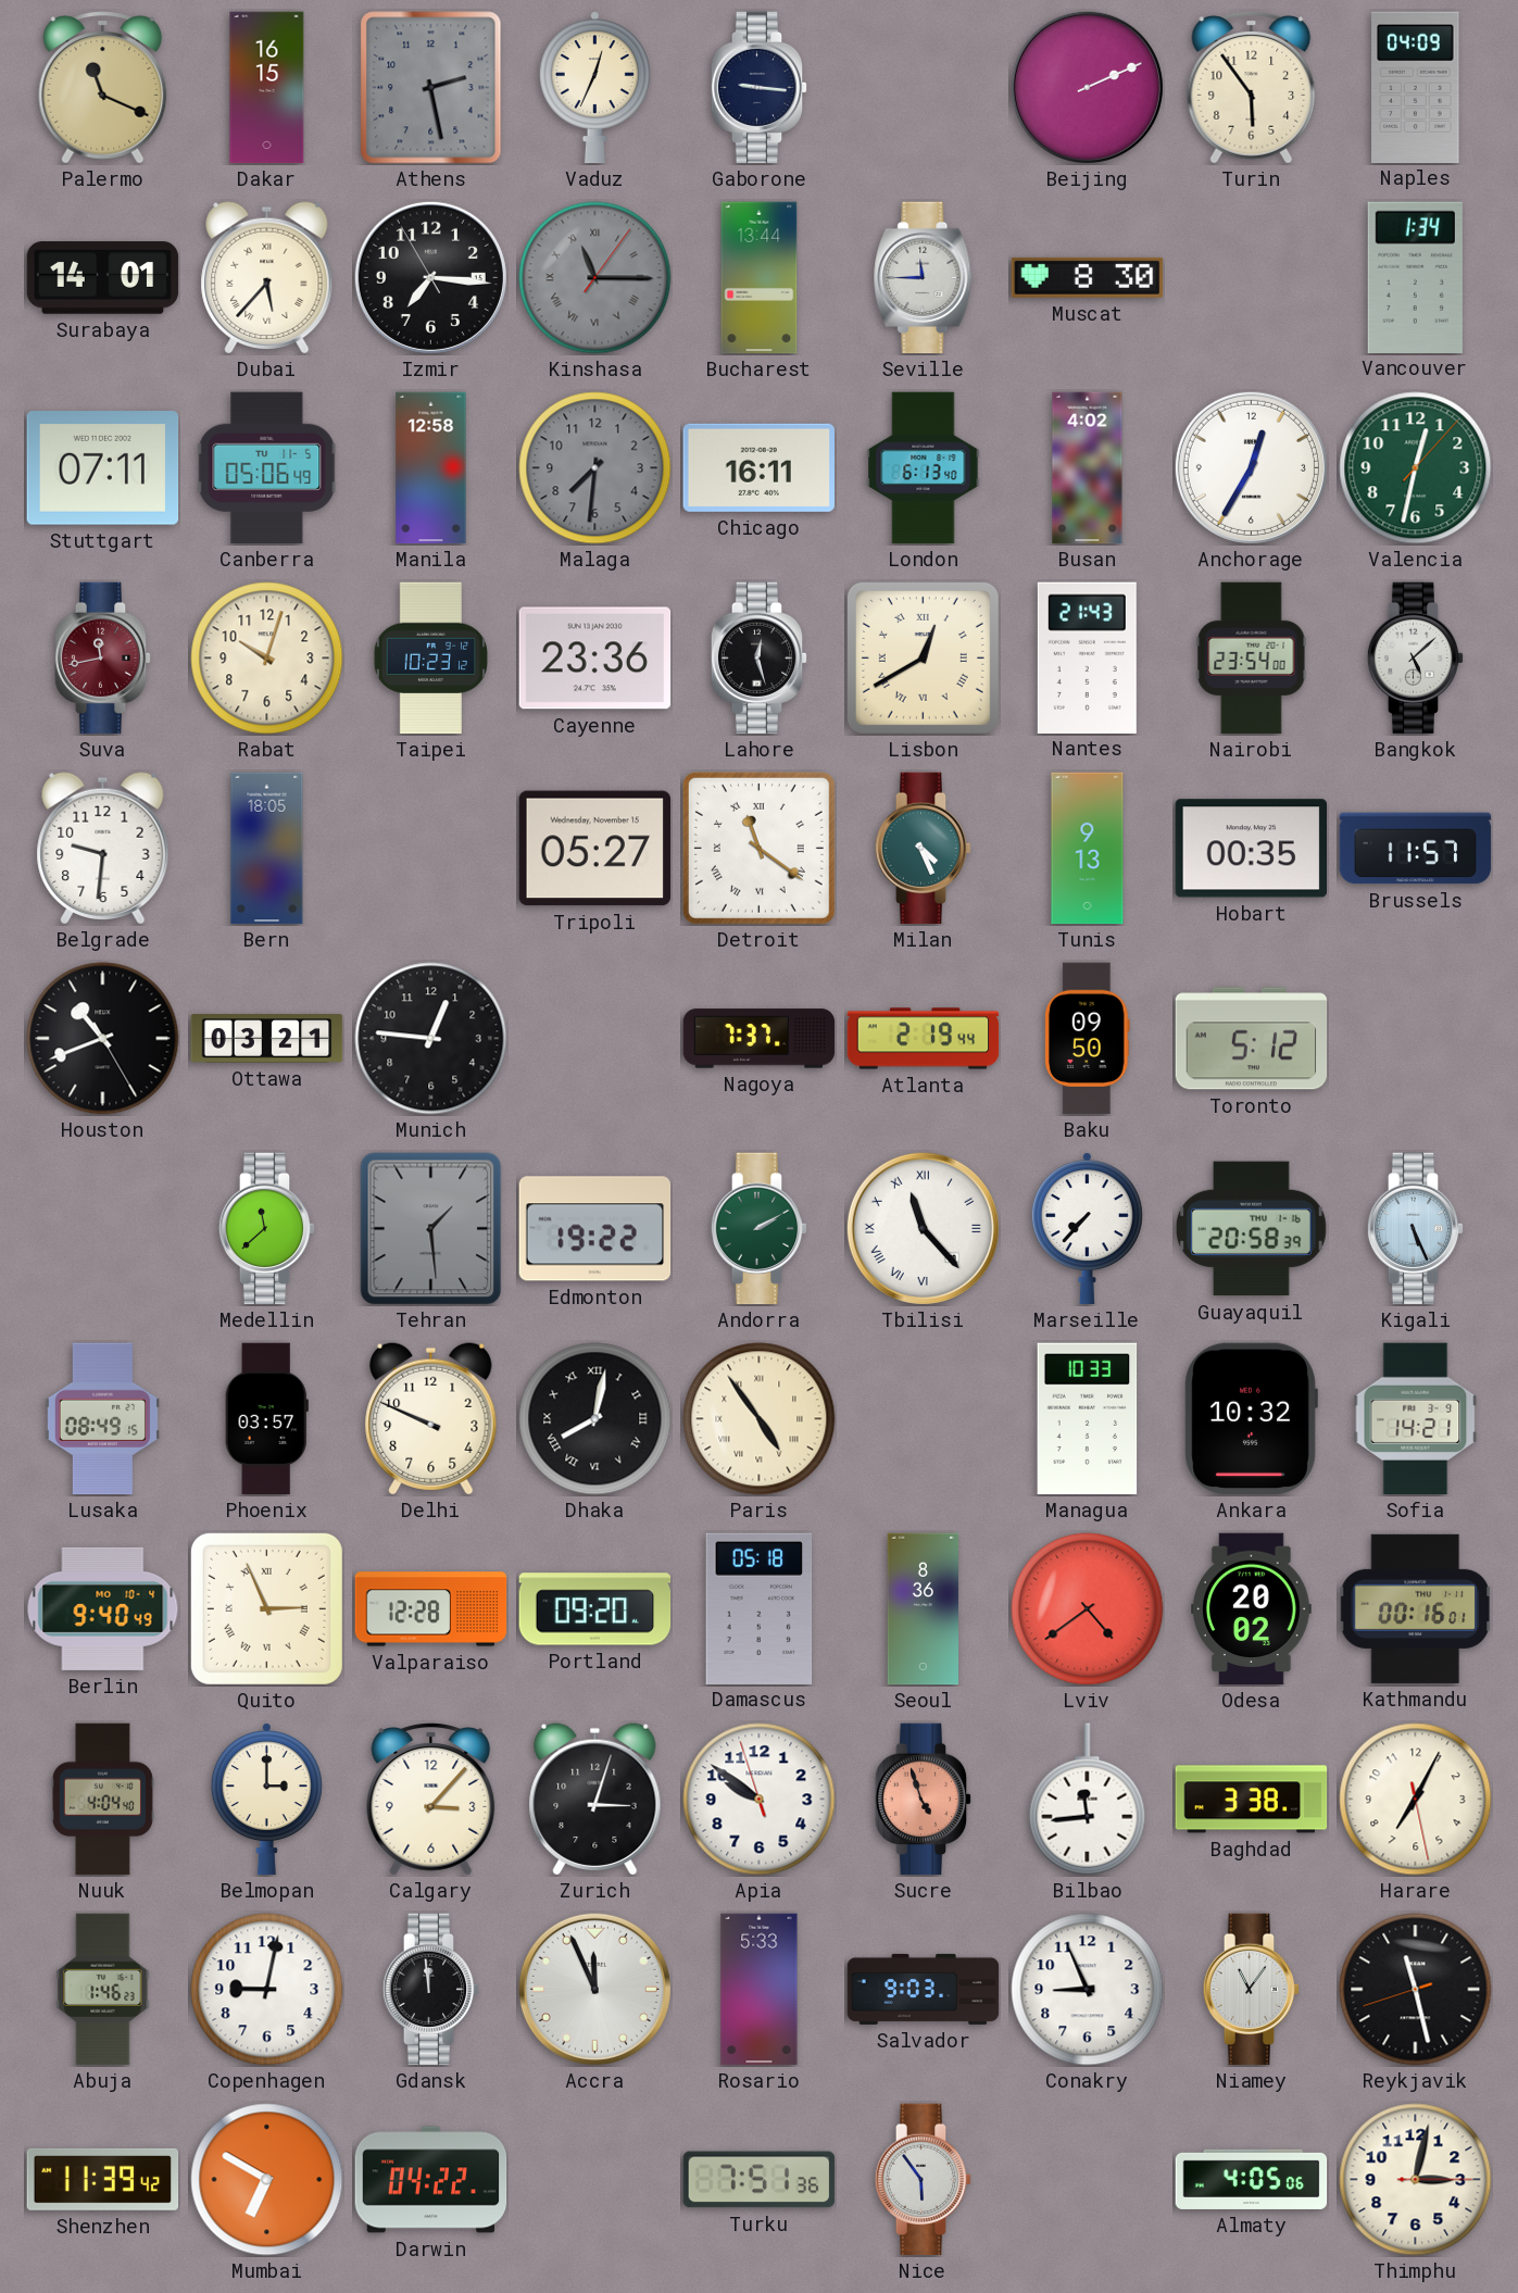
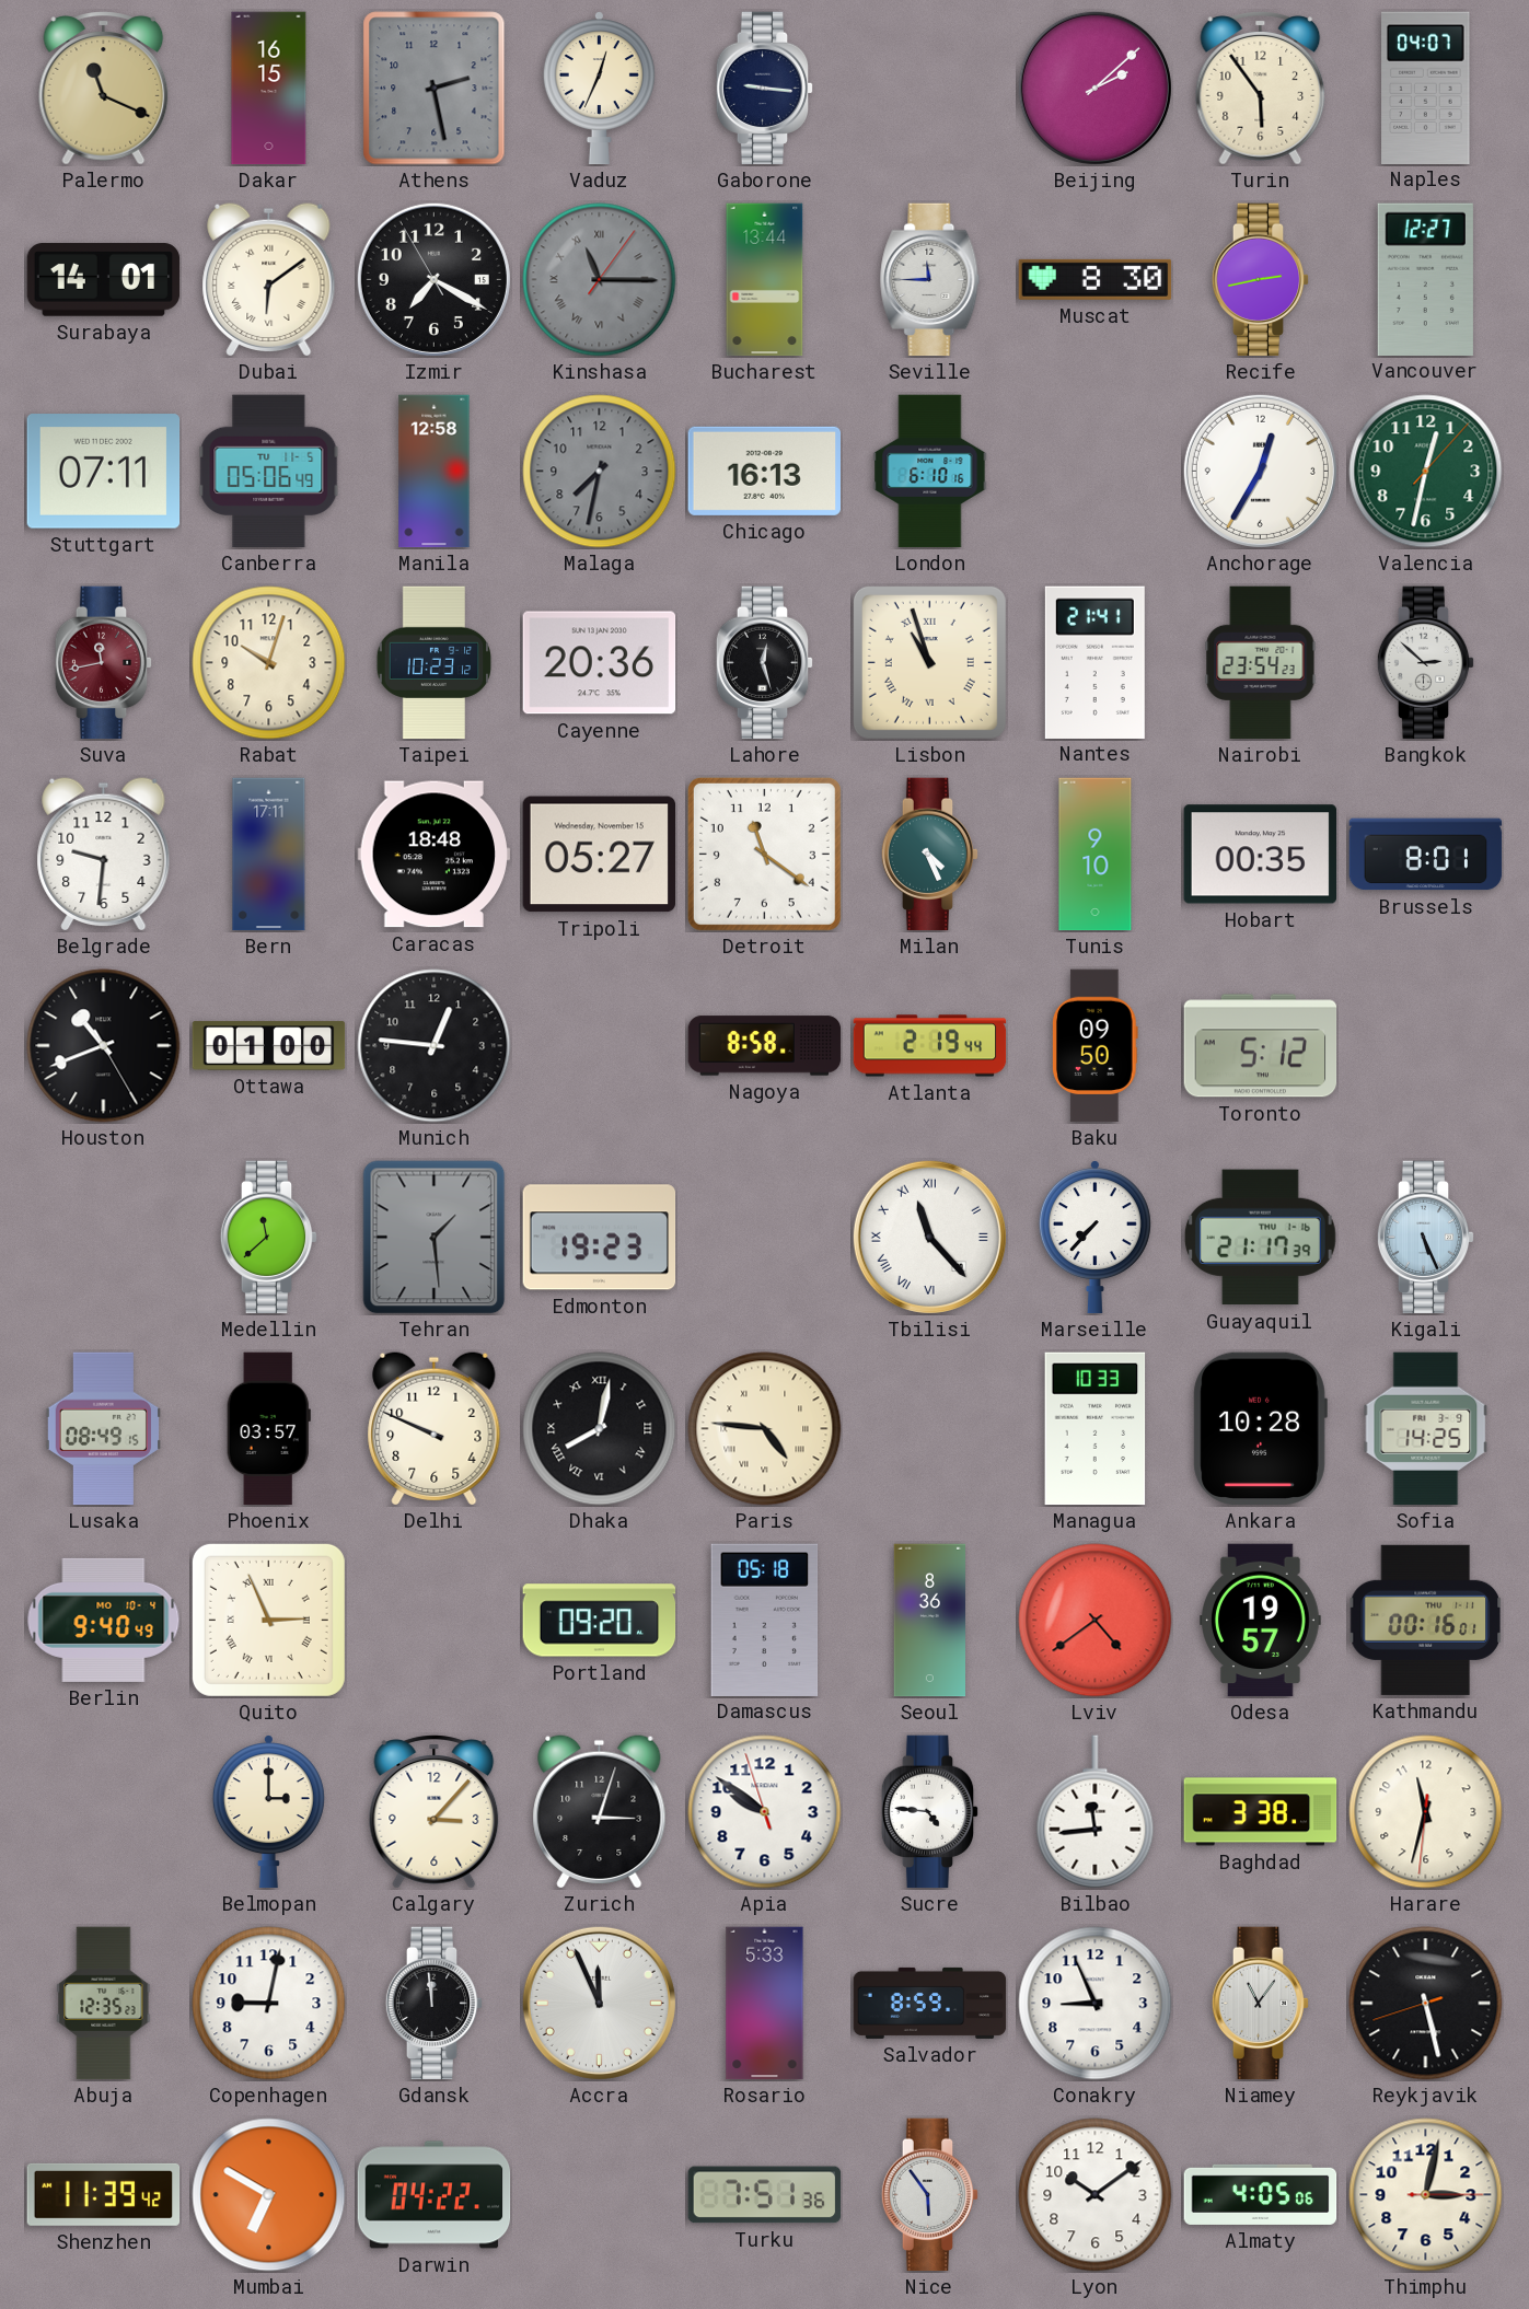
Beijing: 2:11 -> 2:08 (1094, 88)
Naples: 04:09 -> 04:07 (1426, 88)
Dubai: 5:37 -> 6:09 (269, 279)
Izmir: 7:15 -> 7:19 (433, 279)
Recife: none -> 2:43 (1261, 280)
Vancouver: 1:34 -> 12:27 (1425, 279)
Malaga: 7:31 -> 7:32 (600, 472)
Chicago: 16:11 -> 16:13 (764, 471)
London: 6:13 -> 6:10 (930, 472)
Busan: 4:02 -> none (1088, 468)
Cayenne: 23:36 -> 20:36 (600, 663)
Lisbon: 12:40 -> 10:57 (929, 662)
Nantes: 21:43 -> 21:41 (1094, 662)
Nairobi: 23:54:00 -> 23:54:23 (1261, 663)
Bangkok: 5:08 -> 2:52 (1426, 663)
Bern: 18:05 -> 17:11 (269, 855)
Caracas: none -> 18:48 (433, 855)
Detroit numerals: Roman -> Arabic (764, 854)
Tunis: 9:13 -> 9:10 (1096, 855)
Brussels: 11:57 -> 8:01 (1426, 855)
Ottawa: 03:21 -> 01:00 (269, 1046)
Nagoya: 7:37 -> 8:58 (765, 1046)
Edmonton: 19:22 -> 19:23 (600, 1238)
Andorra: 2:10 -> none (760, 1229)
Guayaquil: 20:58 -> 21:17 (1260, 1238)
Paris: 4:54 -> 4:46 (765, 1429)
Ankara: 10:32 -> 10:28 (1260, 1429)
Sofia: 14:21 -> 14:25 (1426, 1429)
Valparaiso: 12:28 -> none (431, 1609)
Odesa: 20:02 -> 19:57 (1261, 1621)
Nuuk: 4:04 -> none (102, 1800)
Sucre: 4:57 -> 4:46 (930, 1812)
Sucre dial: salmon -> white (930, 1812)
Harare: 7:04 -> 11:32 (1426, 1812)
Abuja: 1:46 -> 12:35 (104, 2004)
Salvador: 9:03 -> 8:59 (930, 2003)
Reykjavik: 11:27 -> 5:27 (1426, 2004)
Lyon: none -> 10:09 (1096, 2195)
